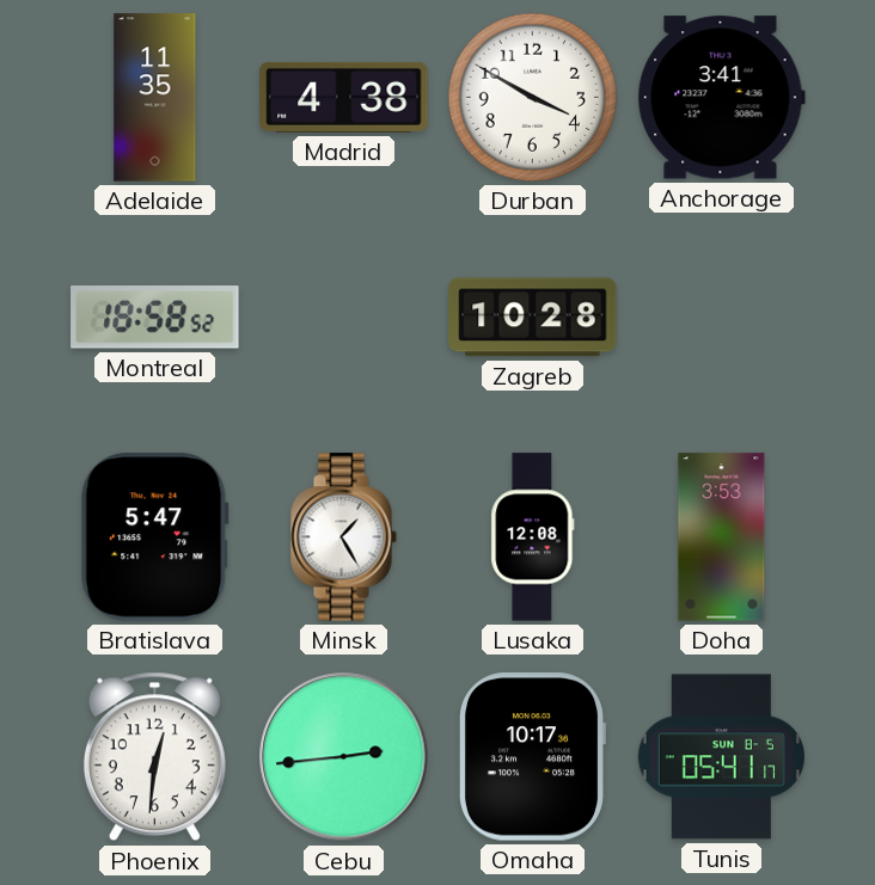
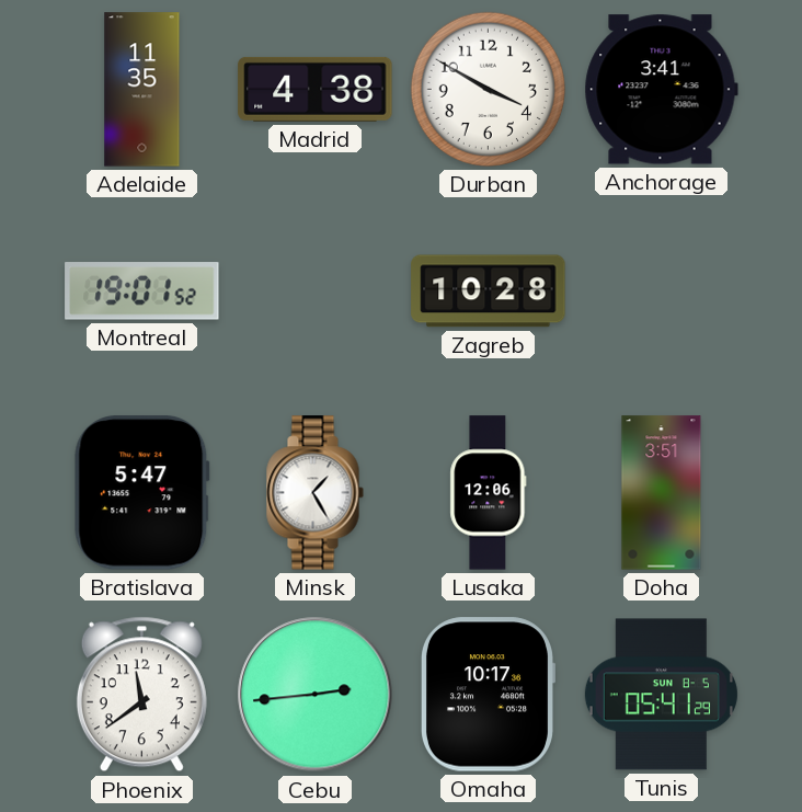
Montreal: 18:58 -> 19:01 (142, 291)
Lusaka: 12:08 -> 12:06 (489, 493)
Doha: 3:53 -> 3:51 (662, 493)
Phoenix: 12:31 -> 11:39 (141, 695)
Tunis: 05:41:17 -> 05:41:29 (661, 695)
